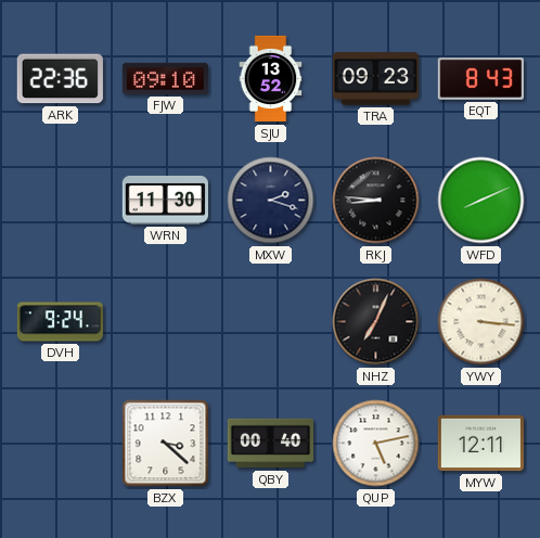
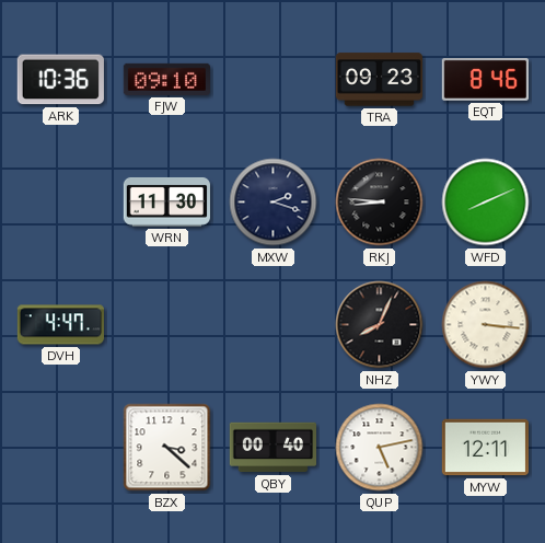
ARK: 22:36 -> 10:36 (60, 80)
SJU: 13:52 -> none (271, 79)
EQT: 8:43 -> 8:46 (485, 80)
DVH: 9:24 -> 4:47 (60, 325)
NHZ: 7:04 -> 8:04 (380, 325)
